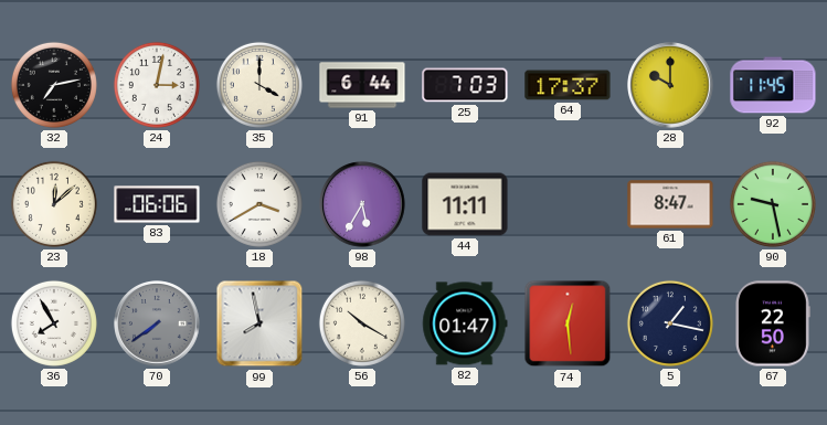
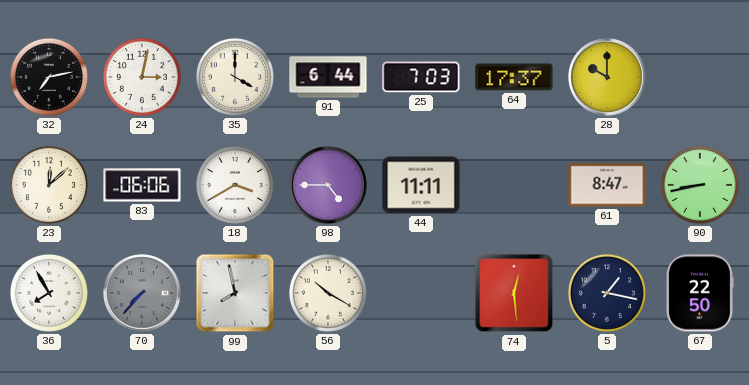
92: 11:45 -> none (773, 85)
98: 5:35 -> 4:45 (328, 185)
90: 9:28 -> 8:43 (700, 185)
70: 7:39 -> 7:37 (142, 293)
82: 01:47 -> none (465, 323)
